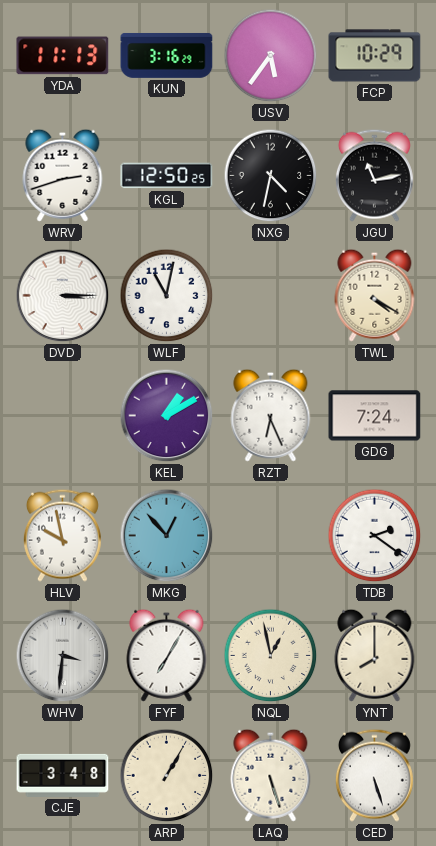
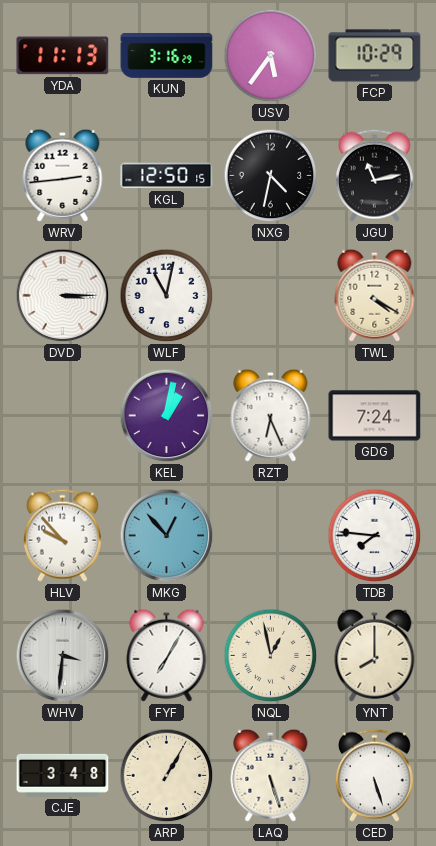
WRV: 2:42 -> 2:44 (63, 175)
KGL: 12:50:25 -> 12:50:15 (167, 176)
KEL: 1:10 -> 1:02 (167, 416)
HLV: 9:58 -> 9:53 (62, 535)
TDB: 2:21 -> 7:46 (375, 536)
